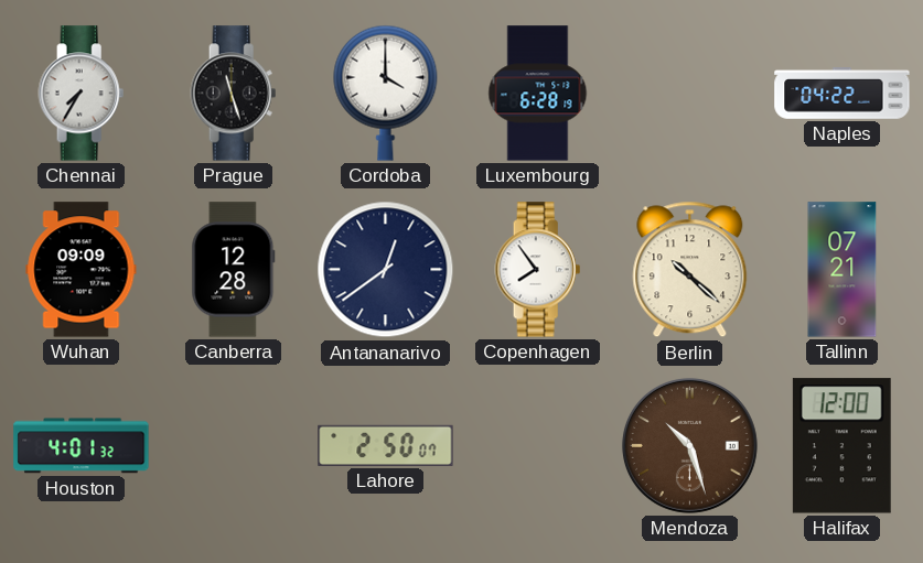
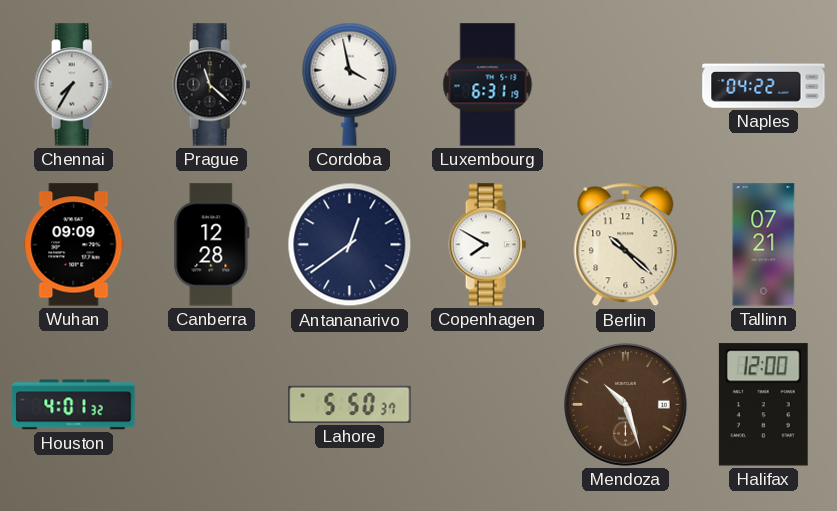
Prague: 11:27 -> 11:22 (212, 85)
Cordoba: 4:00 -> 3:58 (350, 84)
Luxembourg: 6:28 -> 6:31 (488, 85)
Copenhagen: 7:54 -> 7:50 (488, 245)
Lahore: 2:50 -> 5:50 (350, 404)
